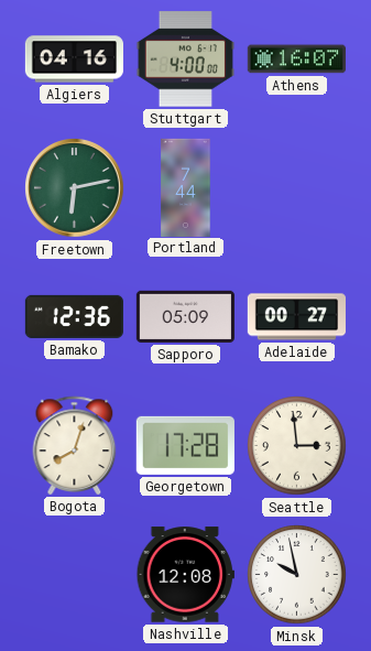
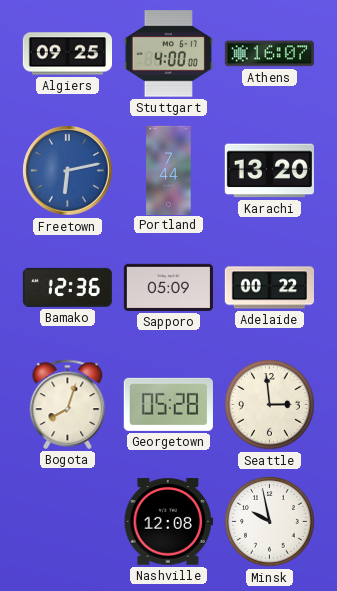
Algiers: 04:16 -> 09:25 (67, 54)
Freetown dial: green -> blue (68, 171)
Karachi: none -> 13:20 (269, 171)
Adelaide: 00:27 -> 00:22 (269, 288)
Georgetown: 17:28 -> 05:28 (168, 404)
